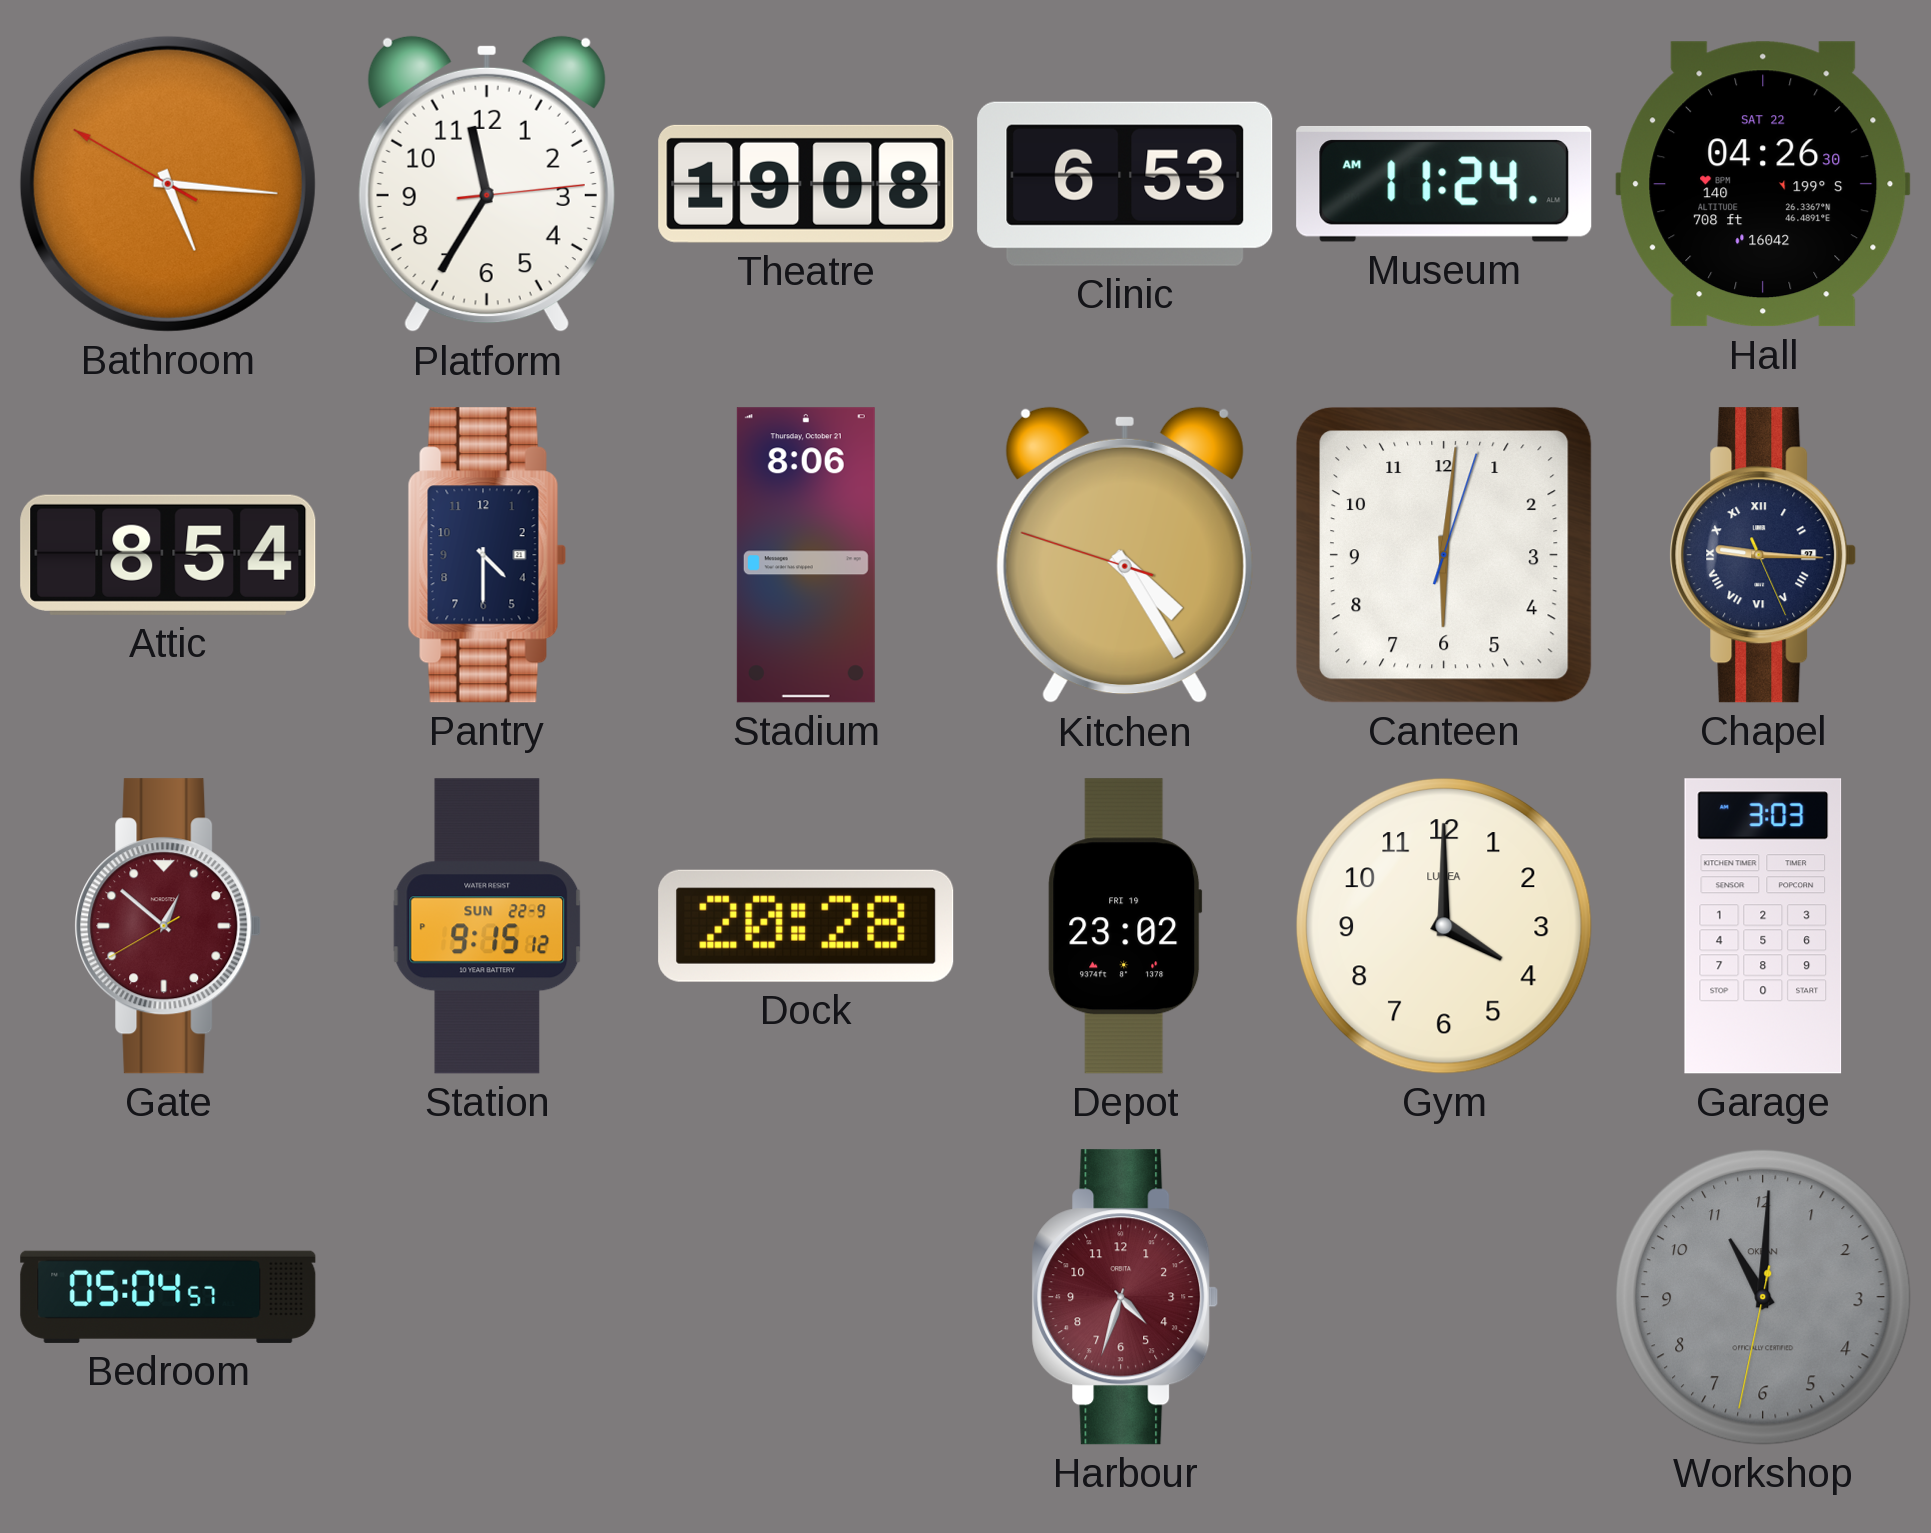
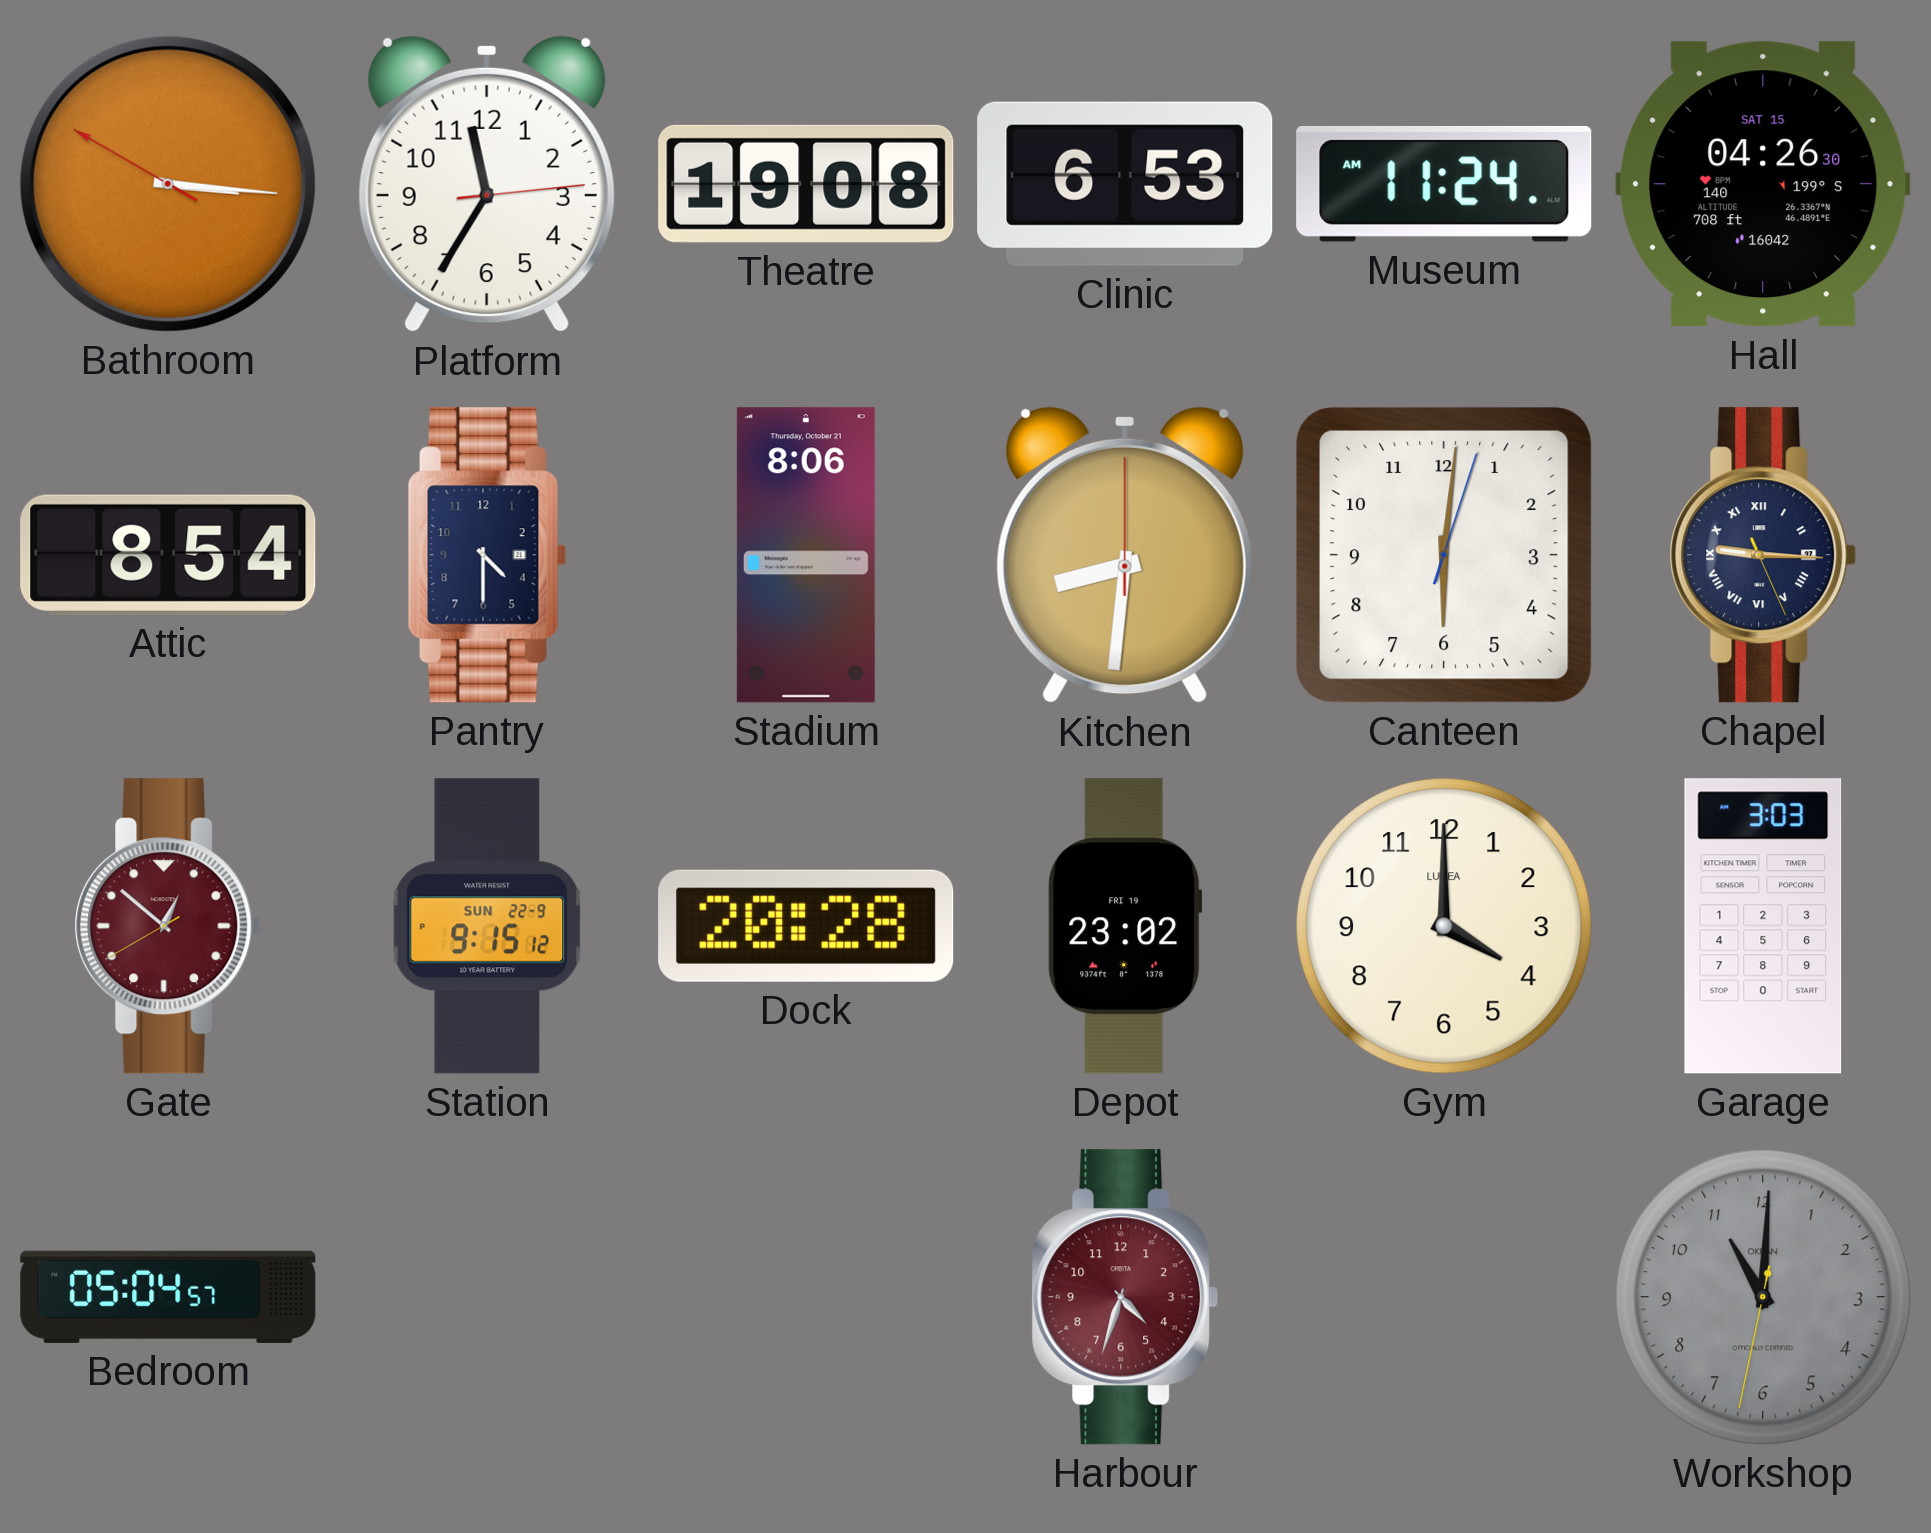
Bathroom: 5:15 -> 3:15 (168, 184)
Hall date: SAT 22 -> SAT 15 (1763, 184)
Kitchen: 4:24 -> 8:31 (1125, 555)
